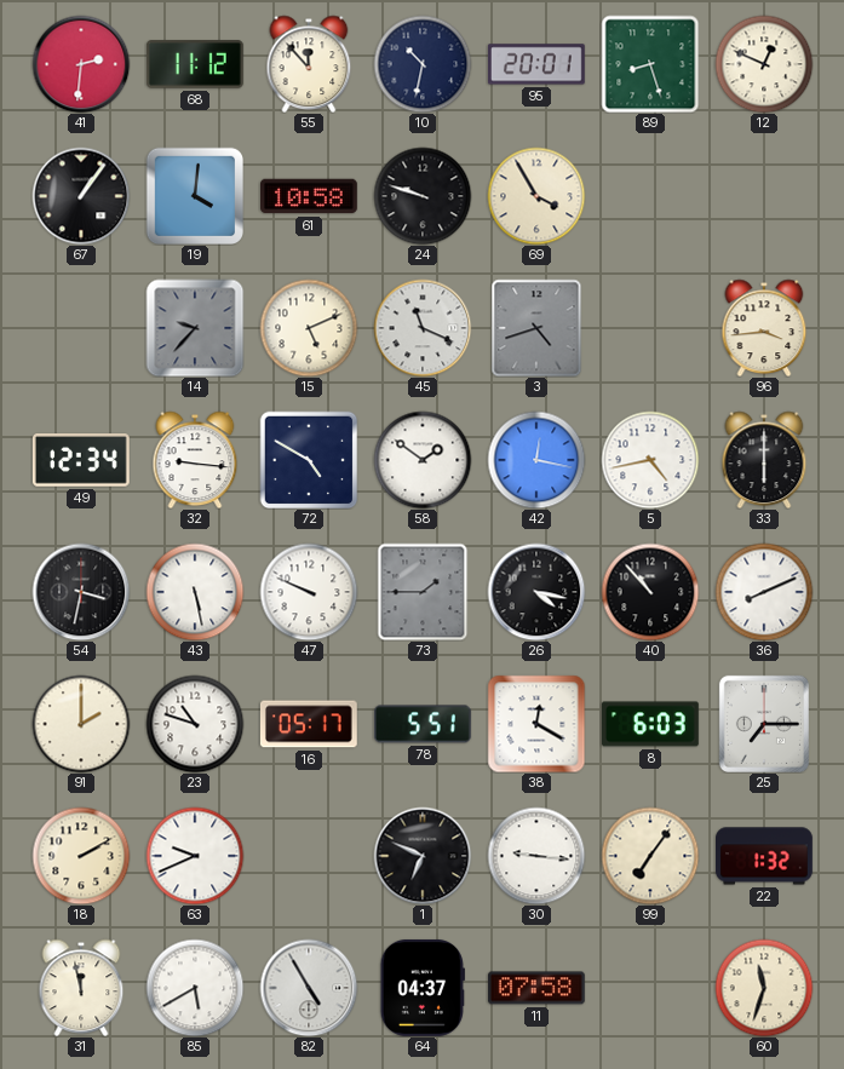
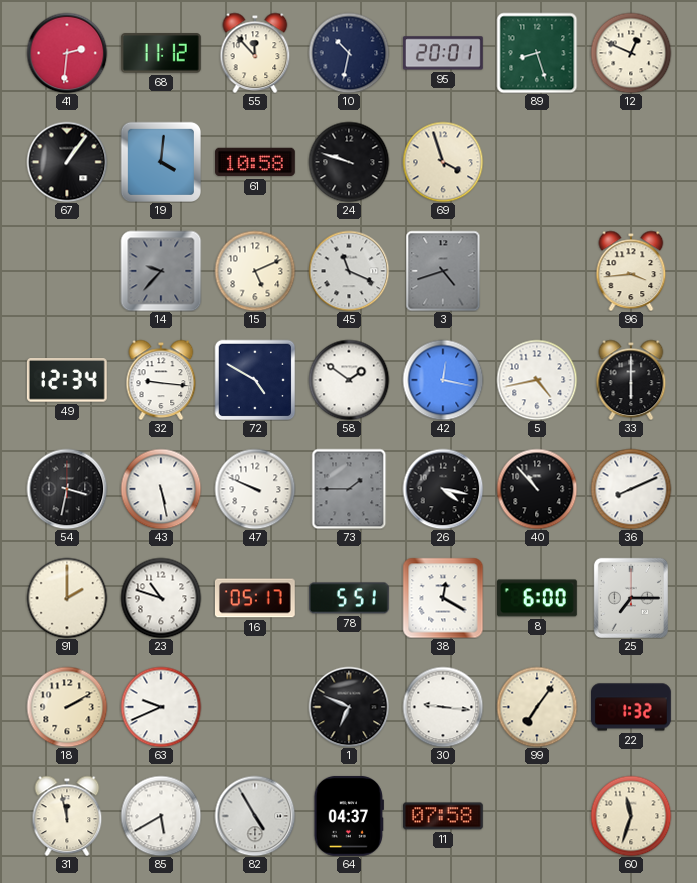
69: 3:55 -> 3:57 (443, 162)
8: 6:03 -> 6:00 (538, 598)
